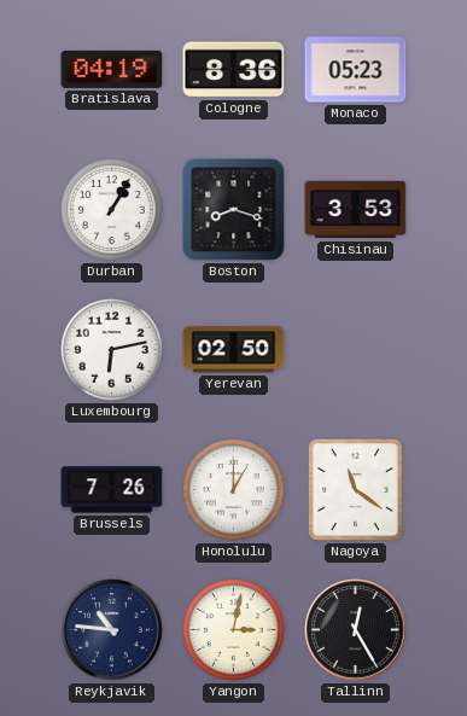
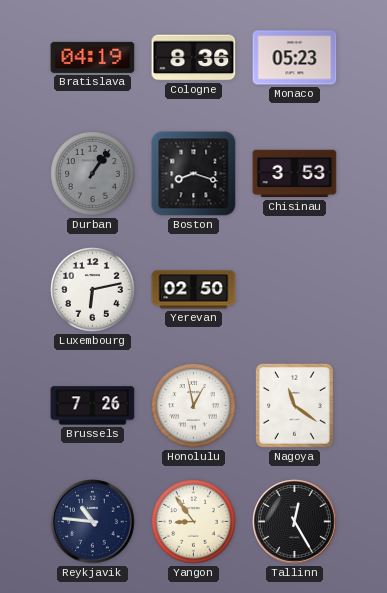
Durban: 1:05 -> 1:06 (93, 174)
Durban dial: white -> grey (93, 174)
Honolulu: 1:00 -> 12:58 (194, 406)
Yangon: 3:02 -> 8:54 (194, 522)
